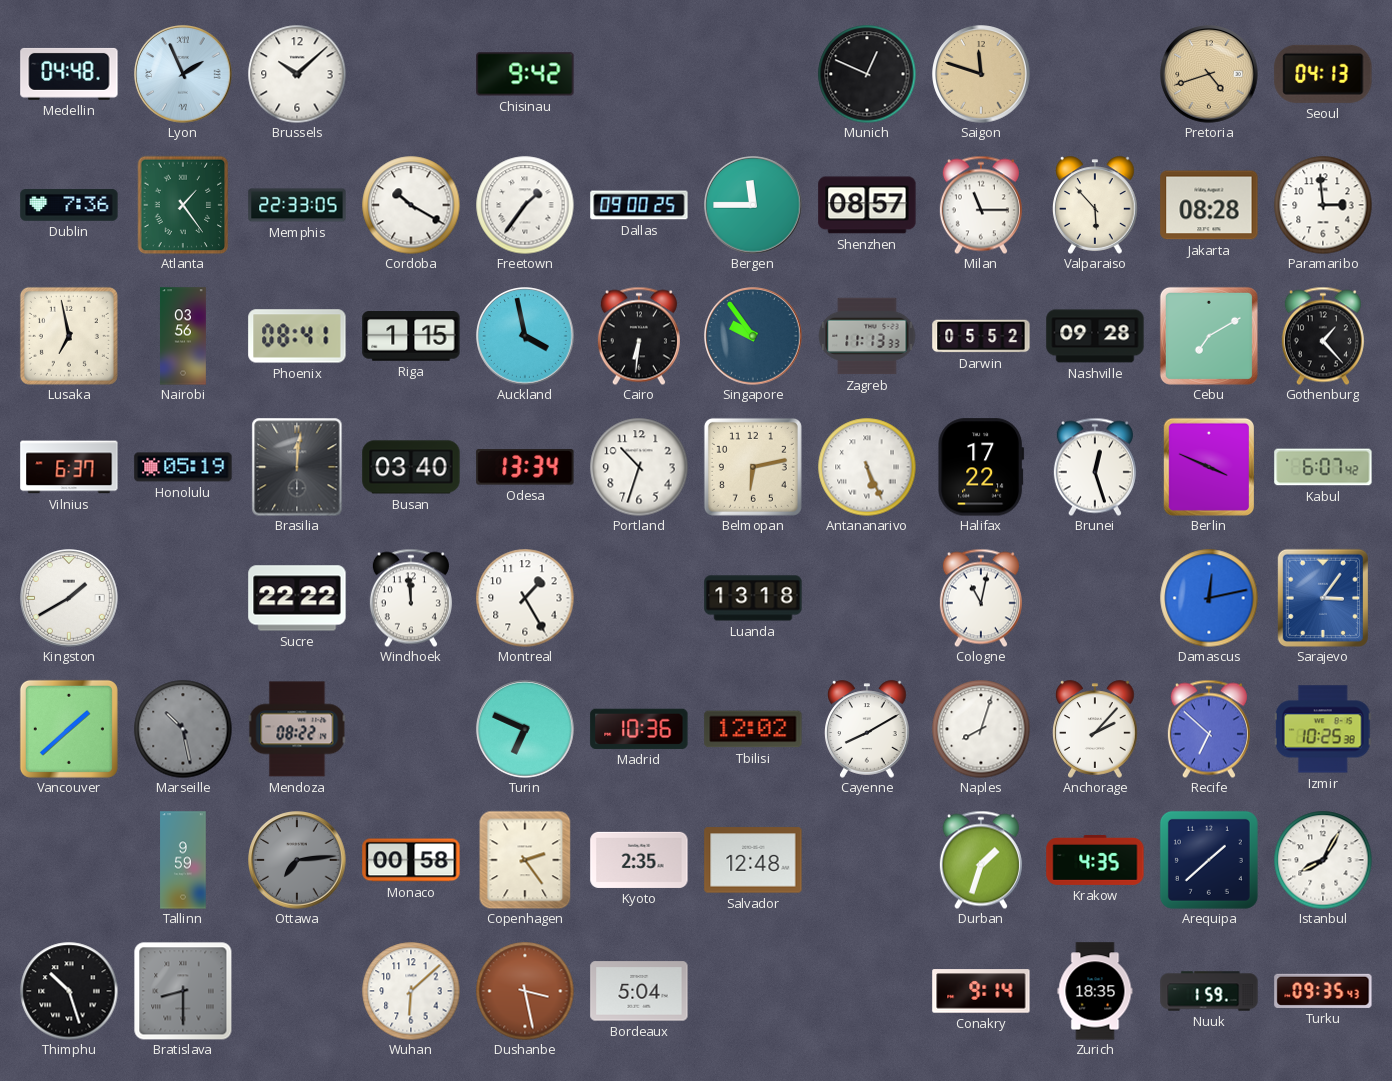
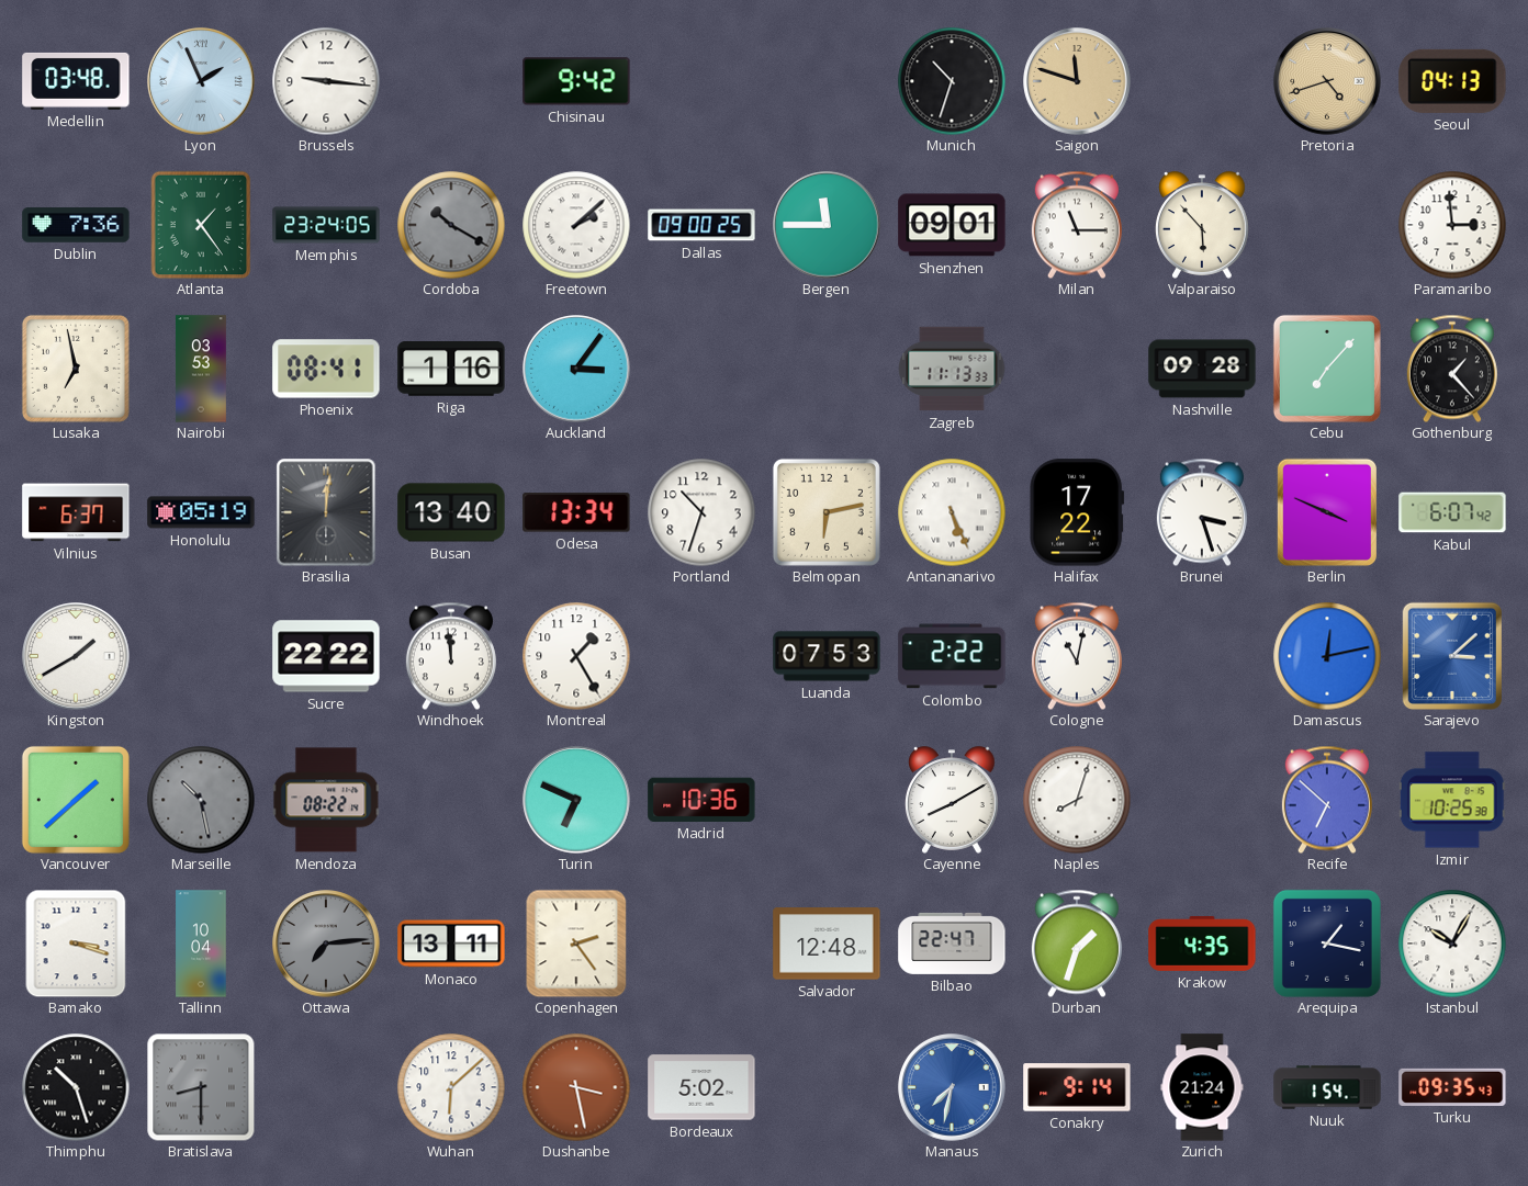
Medellin: 04:48 -> 03:48 (76, 81)
Brussels: 10:08 -> 9:16 (326, 81)
Munich: 12:49 -> 10:33 (952, 81)
Memphis: 22:33 -> 23:24 (326, 225)
Cordoba dial: white -> grey (451, 225)
Freetown: 1:36 -> 2:08 (576, 225)
Shenzhen: 08:57 -> 09:01 (952, 225)
Jakarta: 08:28 -> none (1209, 205)
Nairobi: 03:56 -> 03:53 (201, 369)
Riga: 1:15 -> 1:16 (451, 370)
Auckland: 3:58 -> 3:06 (576, 369)
Cairo: 6:31 -> none (639, 336)
Singapore: 9:54 -> none (753, 336)
Darwin: 05:52 -> none (981, 336)
Cebu: 7:10 -> 7:07 (1327, 369)
Busan: 03:40 -> 13:40 (451, 512)
Brunei: 12:27 -> 3:27 (1202, 512)
Luanda: 13:18 -> 07:53 (827, 656)
Colombo: none -> 2:22 (952, 656)
Sarajevo: 3:06 -> 3:08 (1452, 655)
Tbilisi: 12:02 -> none (753, 729)
Anchorage: 2:07 -> none (1095, 729)
Bamako: none -> 3:18 (76, 944)
Tallinn: 9:59 -> 10:04 (201, 944)
Monaco: 00:58 -> 13:11 (451, 944)
Kyoto: 2:35 -> none (639, 860)
Bilbao: none -> 22:47 (952, 944)
Arequipa: 1:38 -> 1:17 (1327, 944)
Istanbul: 8:05 -> 10:05 (1452, 944)
Bordeaux: 5:04 -> 5:02 (701, 1087)
Manaus: none -> 7:32 (952, 1087)
Zurich: 18:35 -> 21:24 (1202, 1087)
Nuuk: 1:59 -> 1:54 (1327, 1087)
